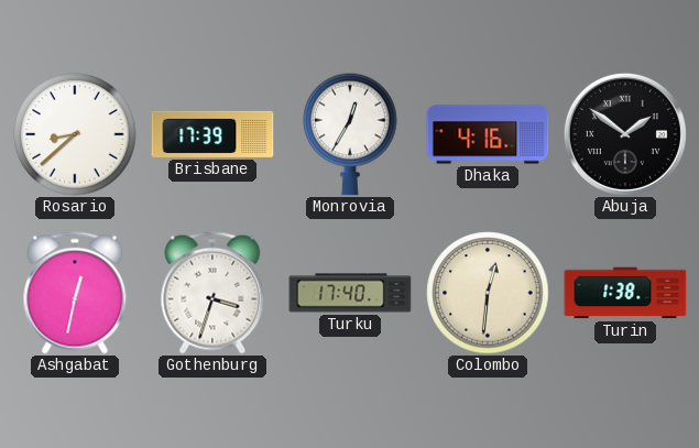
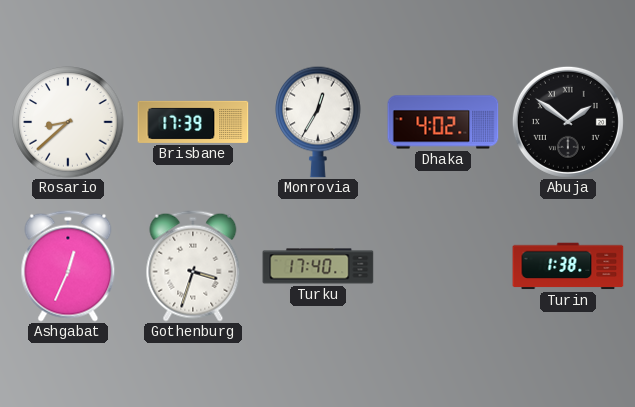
Dhaka: 4:16 -> 4:02 (443, 122)
Ashgabat: 12:32 -> 12:34 (68, 266)
Colombo: 12:31 -> none (488, 293)
